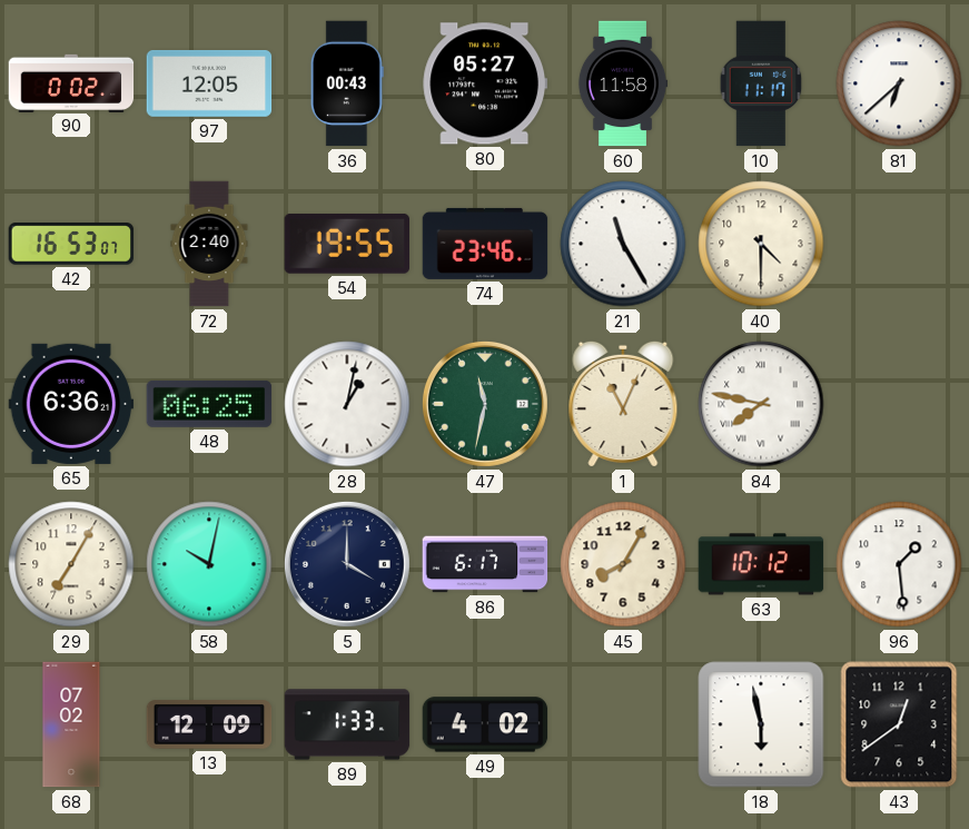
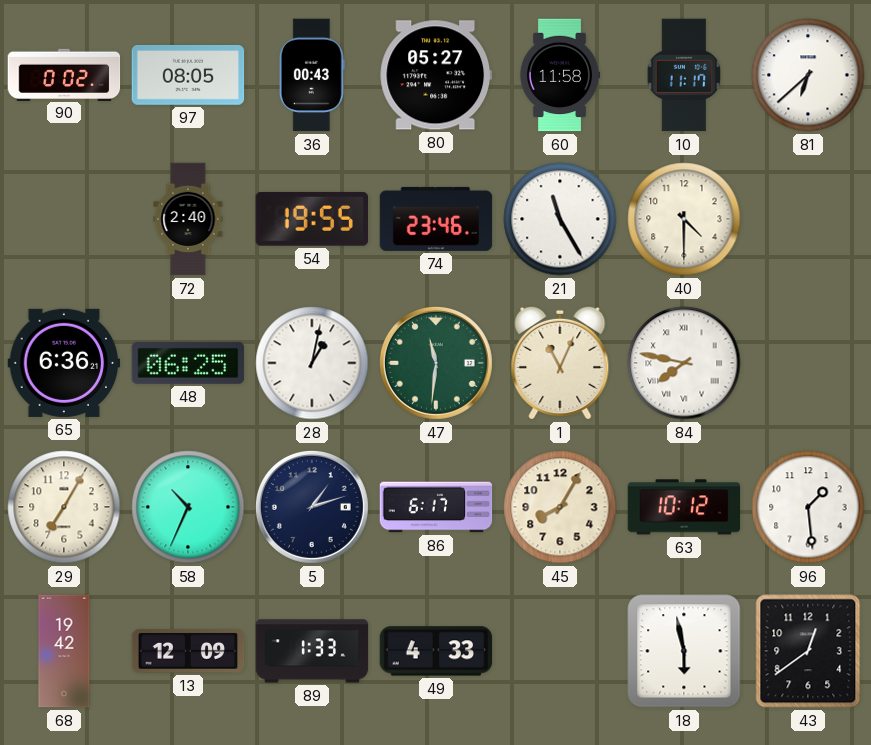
97: 12:05 -> 08:05 (188, 76)
42: 16:53 -> none (71, 244)
47: 11:32 -> 11:31 (436, 363)
58: 10:02 -> 10:34 (188, 507)
5: 4:00 -> 1:12 (312, 507)
68: 07:02 -> 19:42 (64, 651)
49: 4:02 -> 4:33 (436, 651)
